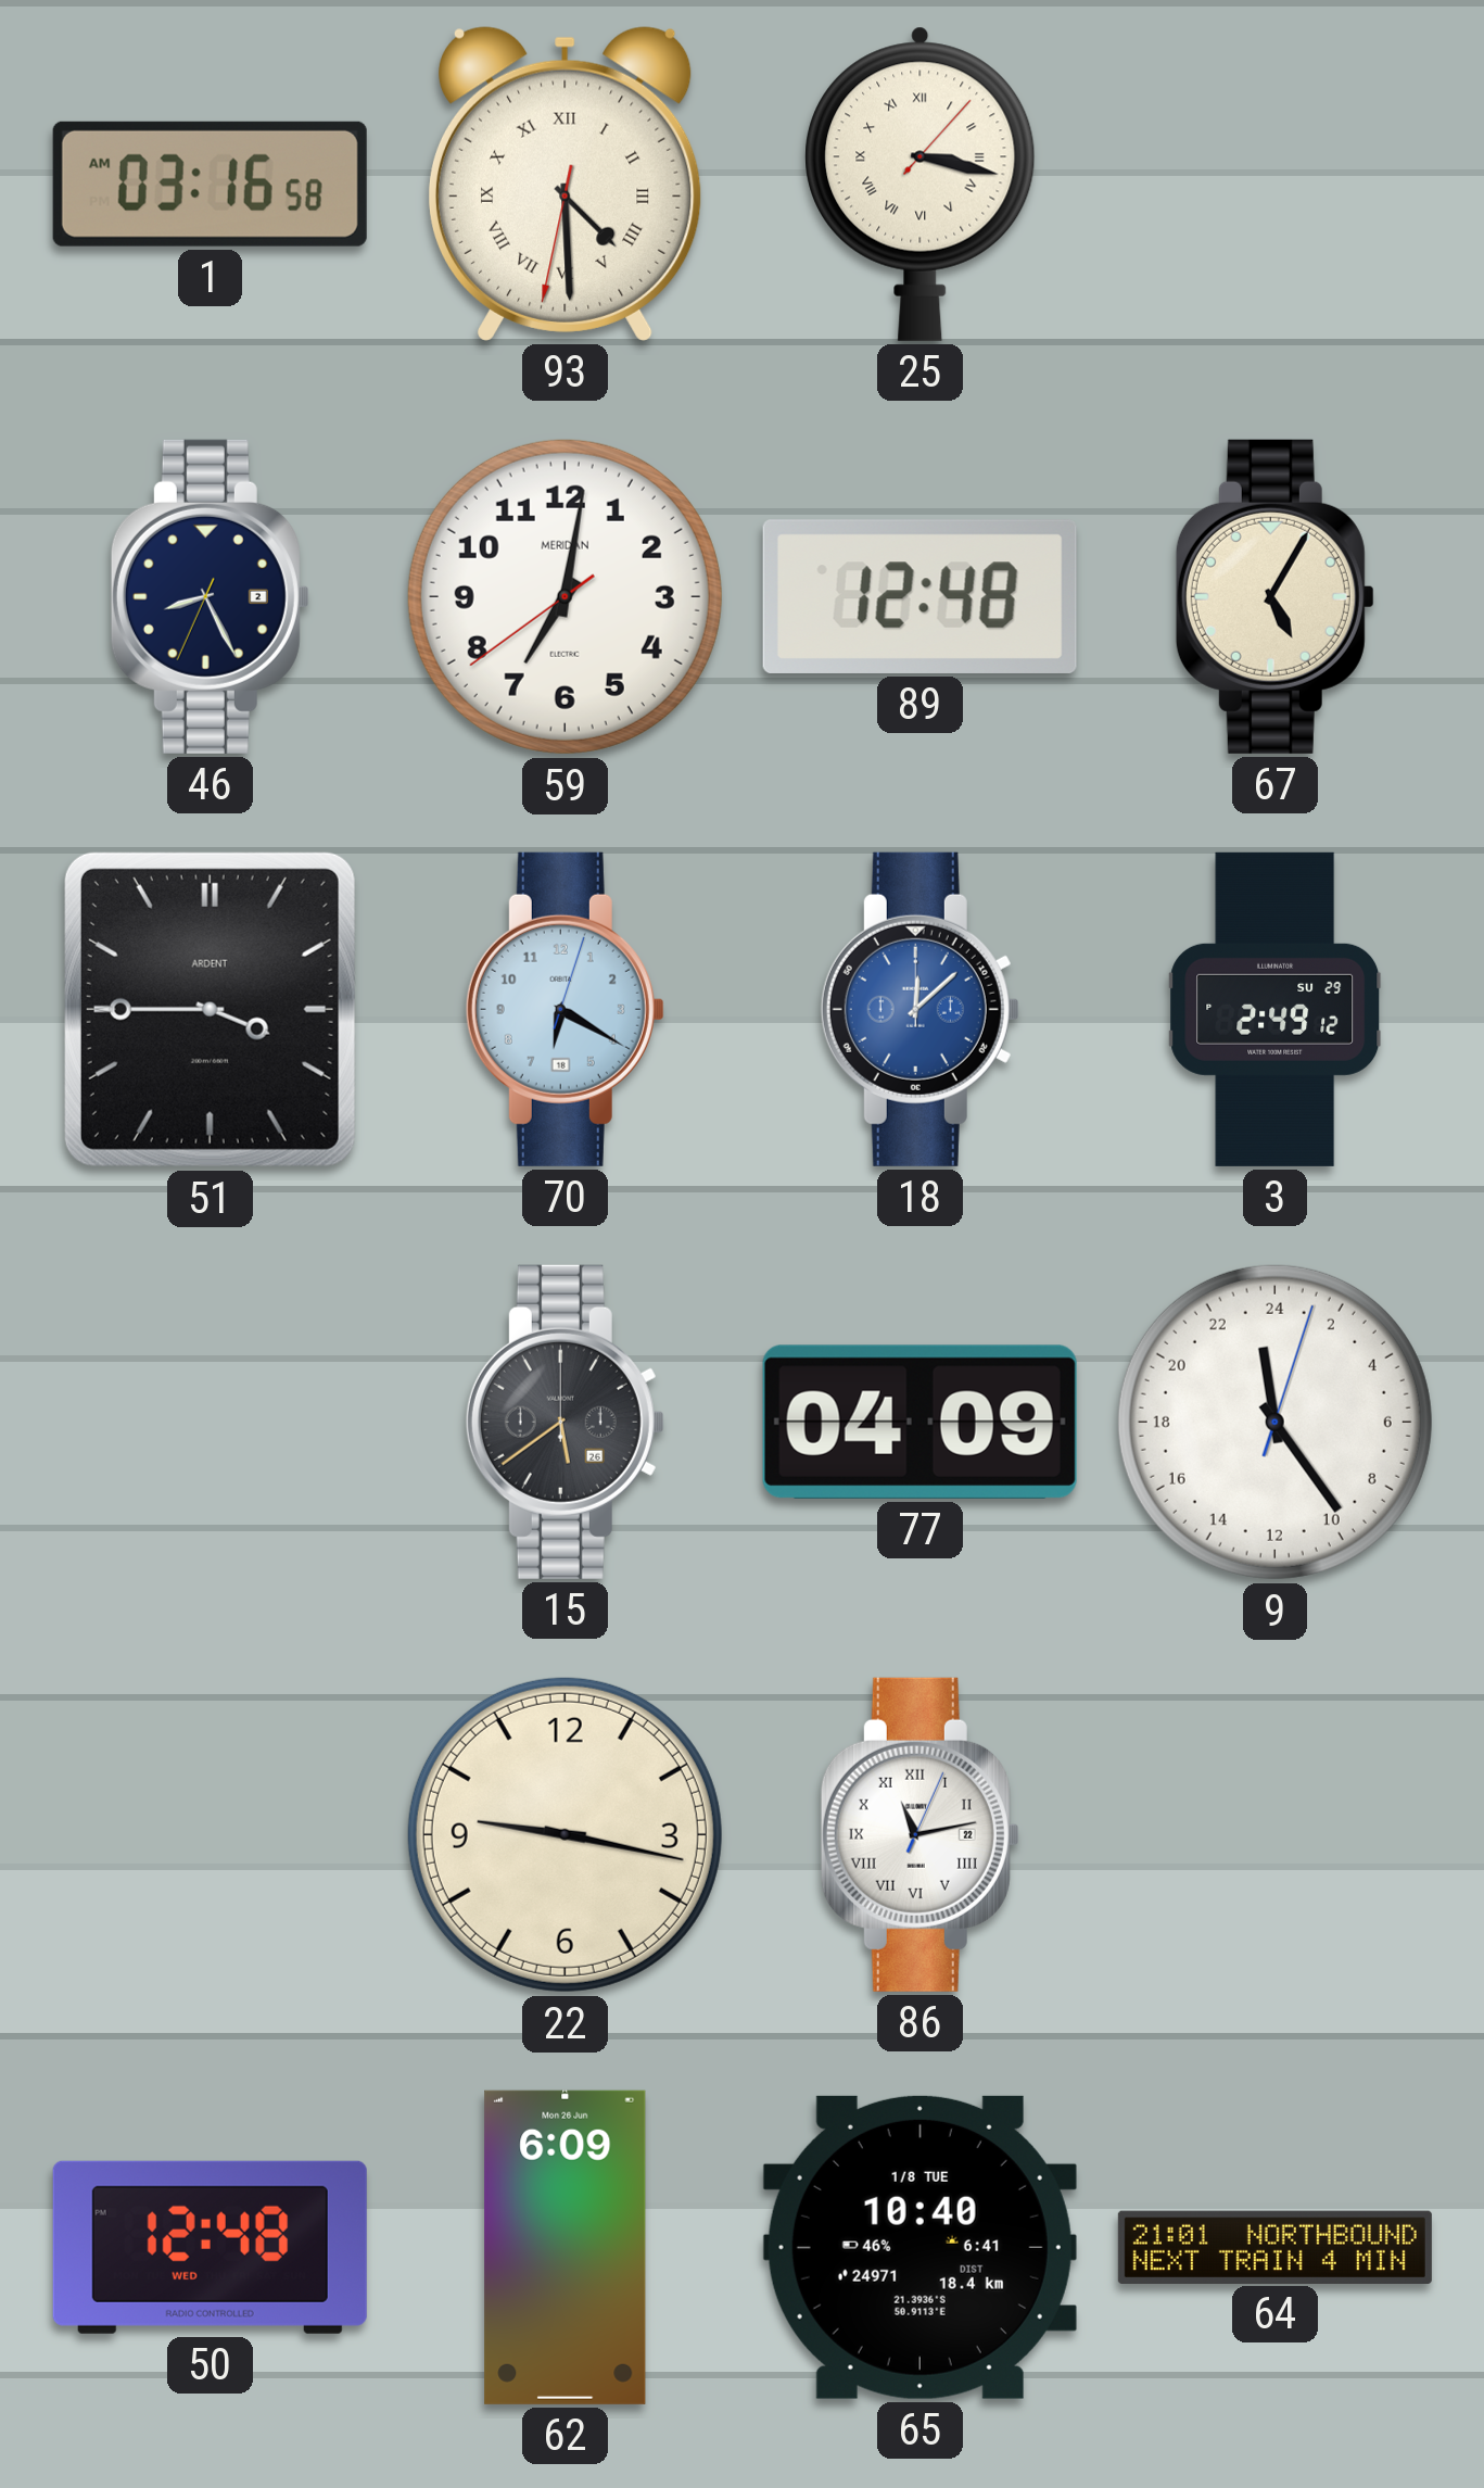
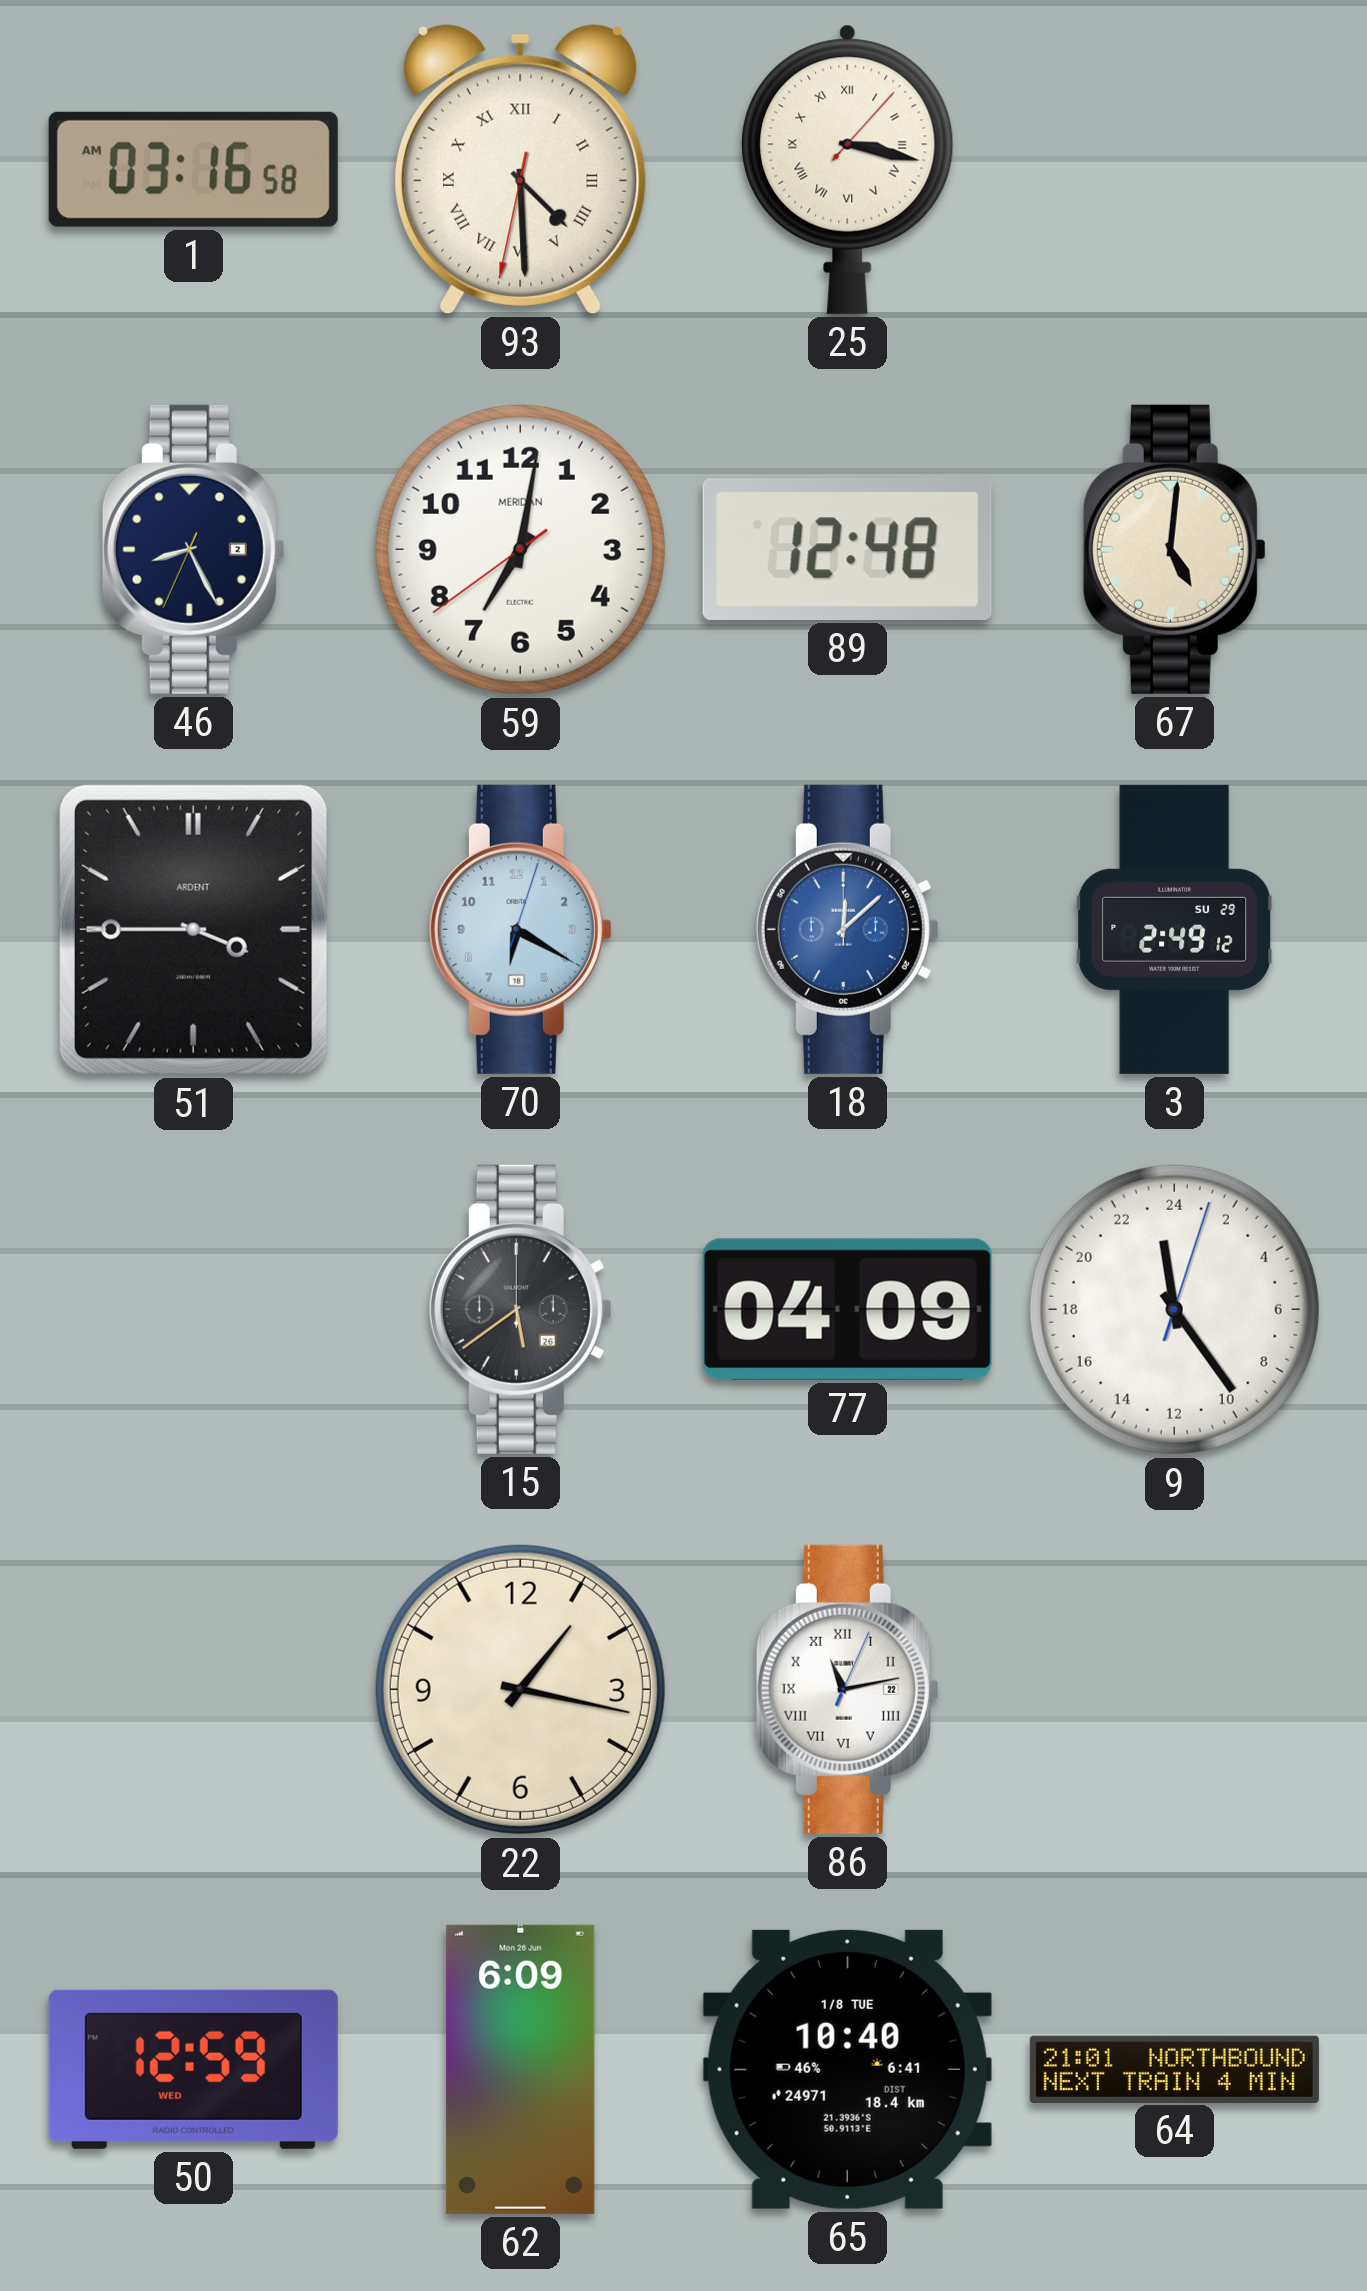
67: 5:05 -> 5:01 (1174, 549)
22: 9:17 -> 1:17 (520, 1689)
50: 12:48 -> 12:59 (193, 2069)
